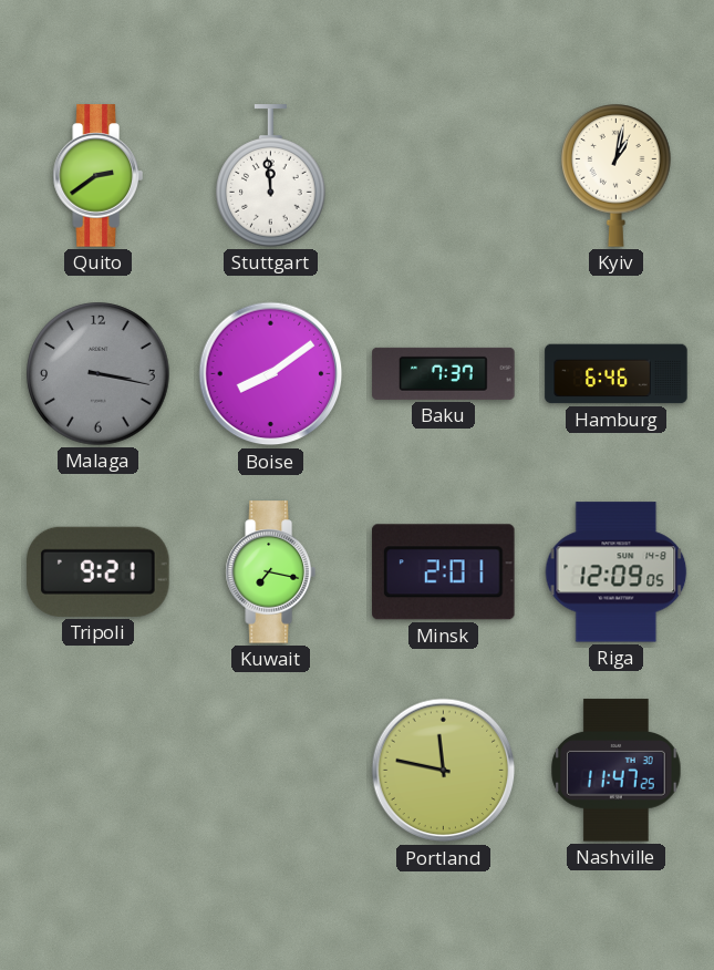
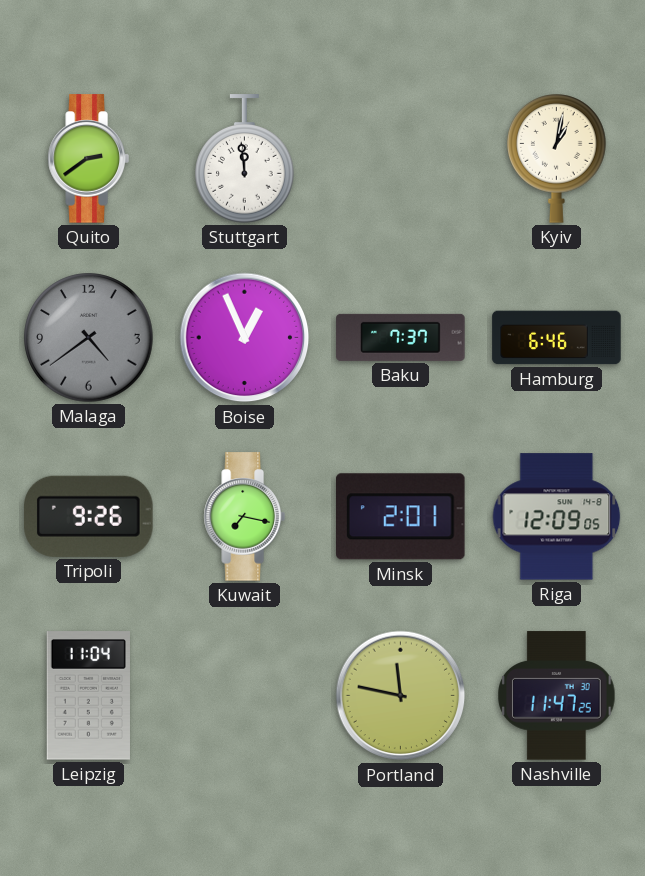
Malaga: 3:17 -> 4:39 (89, 338)
Boise: 8:09 -> 12:56 (245, 338)
Tripoli: 9:21 -> 9:26 (89, 516)
Leipzig: none -> 11:04 (88, 696)
